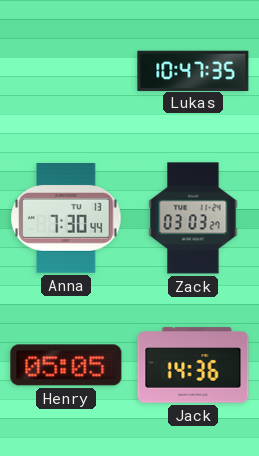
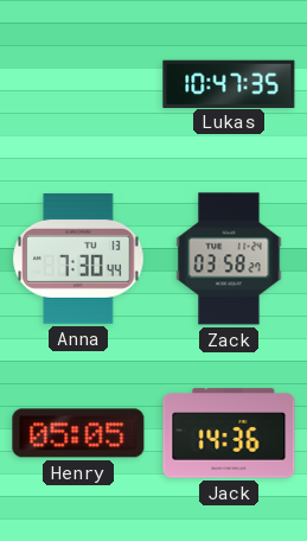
Zack: 03:03 -> 03:58 (229, 259)
